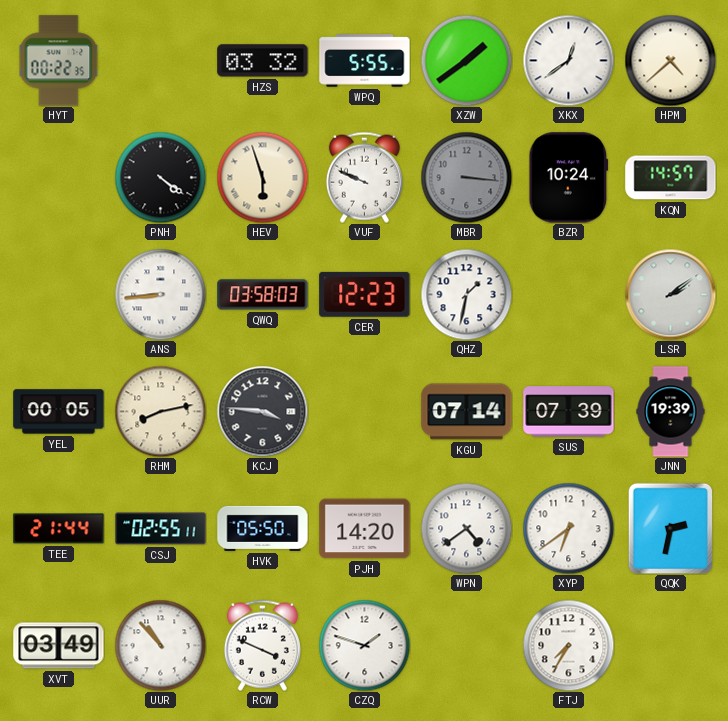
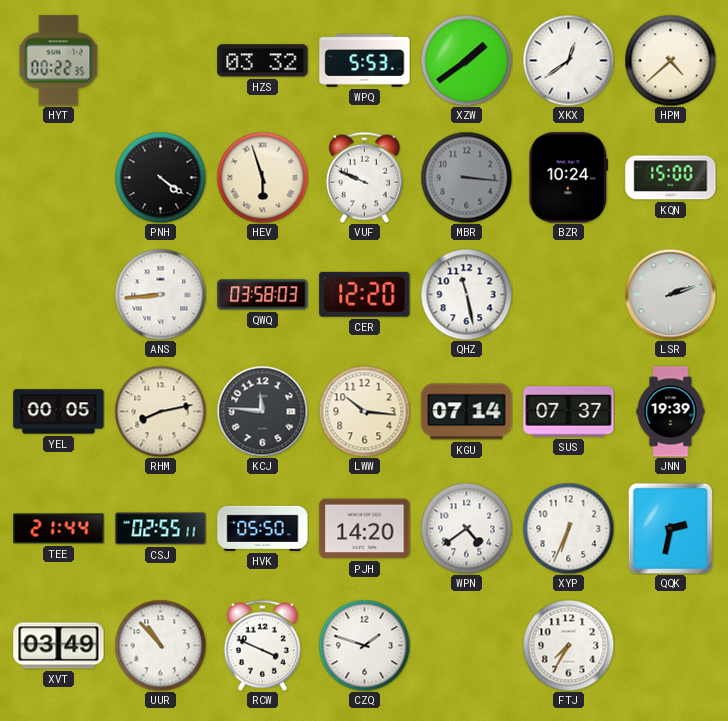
WPQ: 5:55 -> 5:53 (365, 61)
KQN: 14:57 -> 15:00 (671, 178)
CER: 12:23 -> 12:20 (365, 294)
QHZ: 1:32 -> 11:28 (466, 294)
LSR: 2:09 -> 2:12 (670, 294)
KCJ: 3:46 -> 11:46 (262, 411)
LWW: none -> 10:16 (364, 411)
SUS: 07:39 -> 07:37 (569, 412)
XYP: 6:39 -> 6:34 (568, 528)
